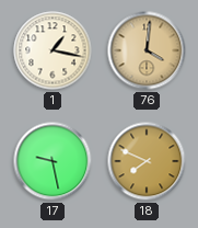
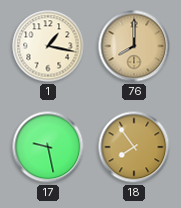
76: 4:01 -> 8:00 (134, 46)
18: 7:49 -> 7:54 (134, 147)
